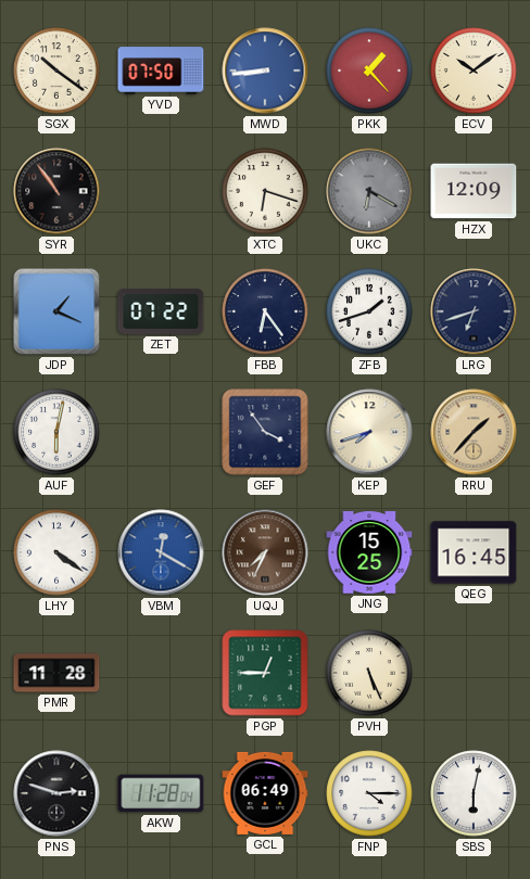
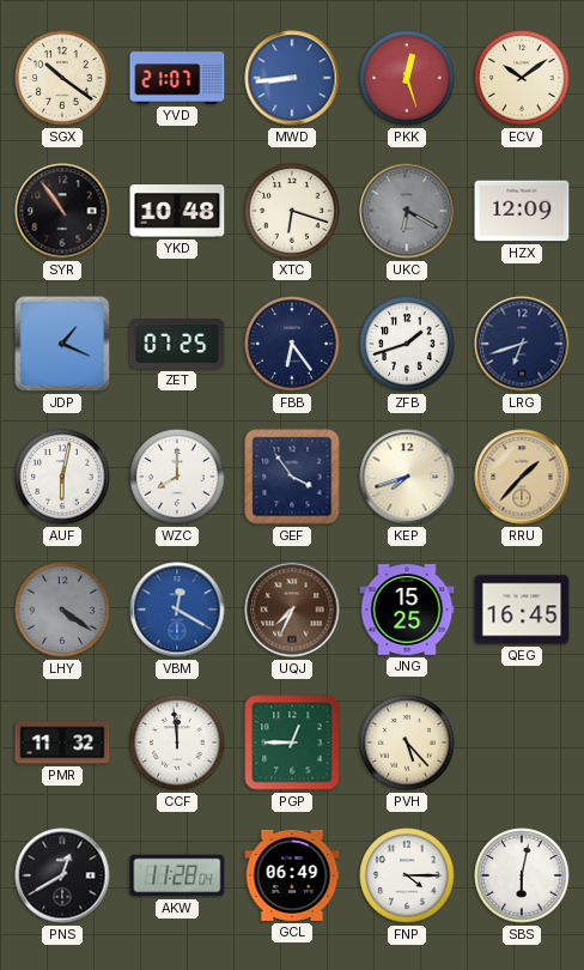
YVD: 07:50 -> 21:07 (177, 78)
PKK: 1:23 -> 12:27 (407, 78)
YKD: none -> 10:48 (177, 211)
ZET: 07:22 -> 07:25 (177, 344)
WZC: none -> 8:00 (177, 477)
LHY dial: white -> grey (62, 610)
PMR: 11:28 -> 11:32 (62, 742)
CCF: none -> 11:59 (177, 742)
PVH: 5:26 -> 5:23 (407, 742)
PNS: 2:48 -> 12:40 (62, 875)
